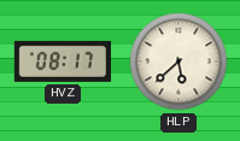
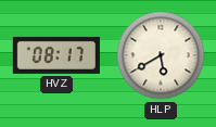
HLP: 5:38 -> 5:40 (161, 55)
